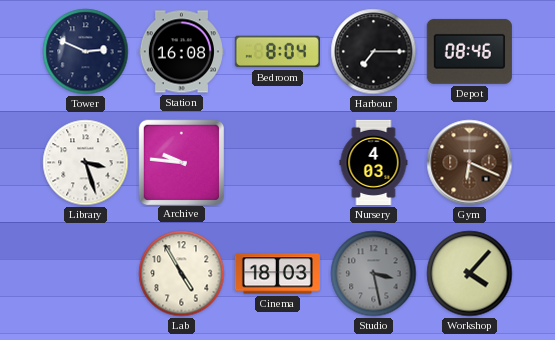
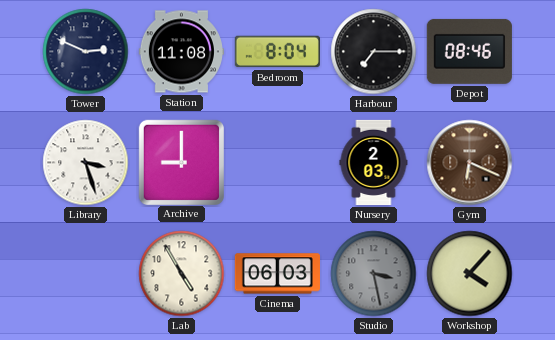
Station: 16:08 -> 11:08 (181, 52)
Archive: 9:46 -> 9:00 (181, 162)
Nursery: 4:03 -> 2:03 (374, 162)
Cinema: 18:03 -> 06:03 (277, 274)
